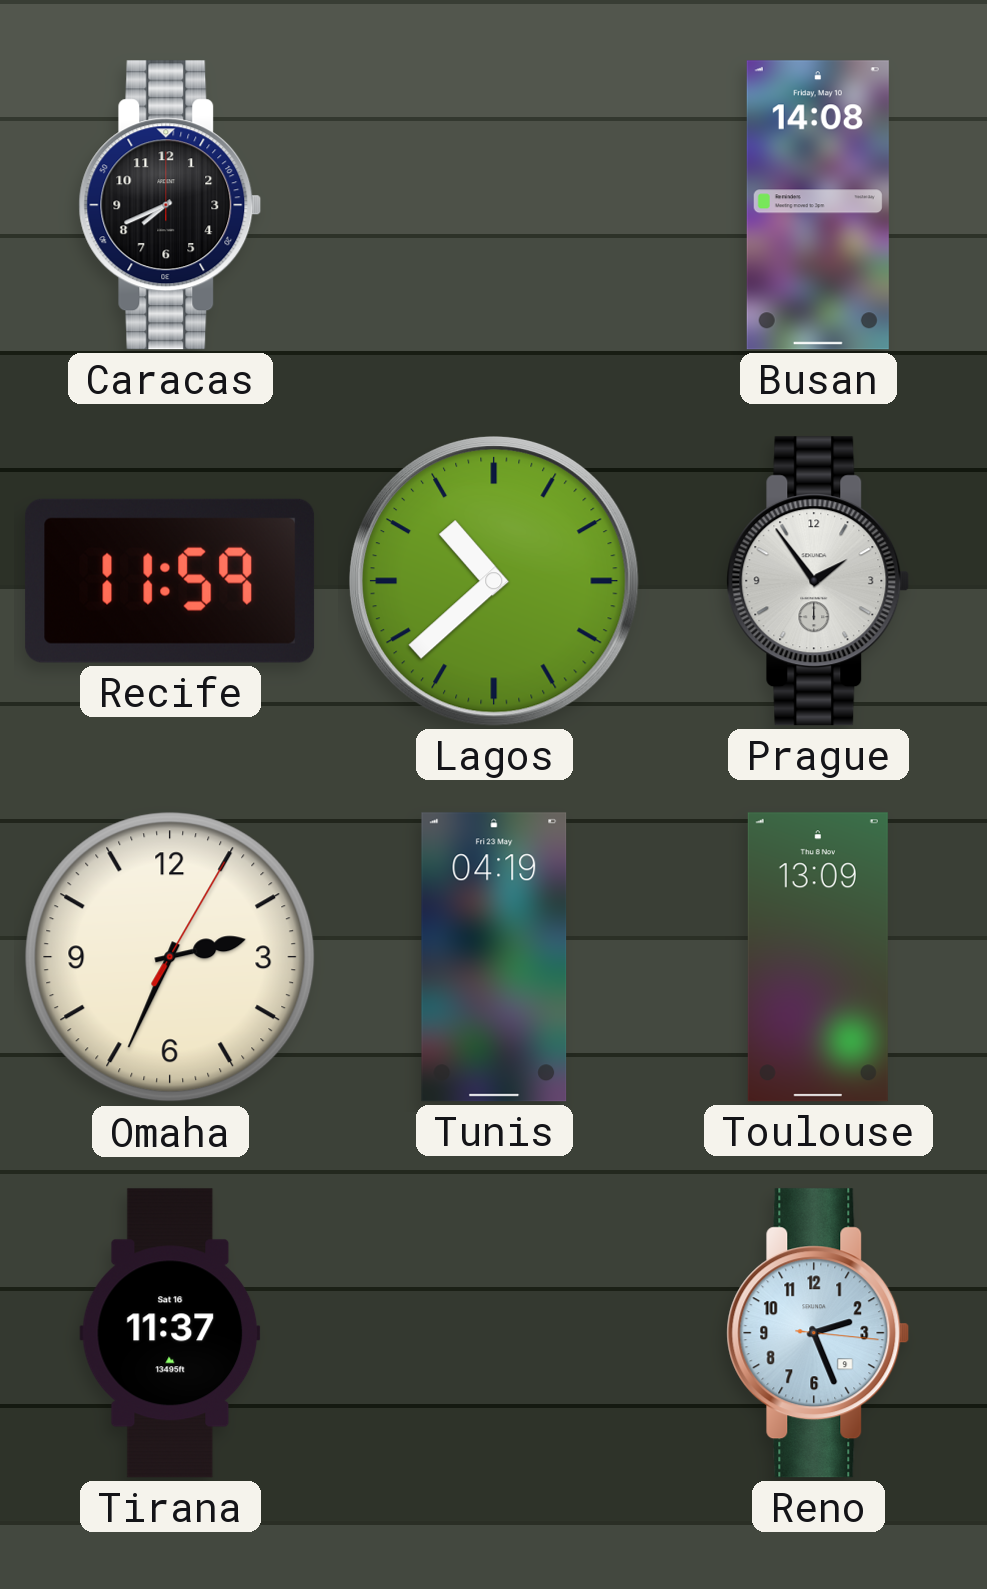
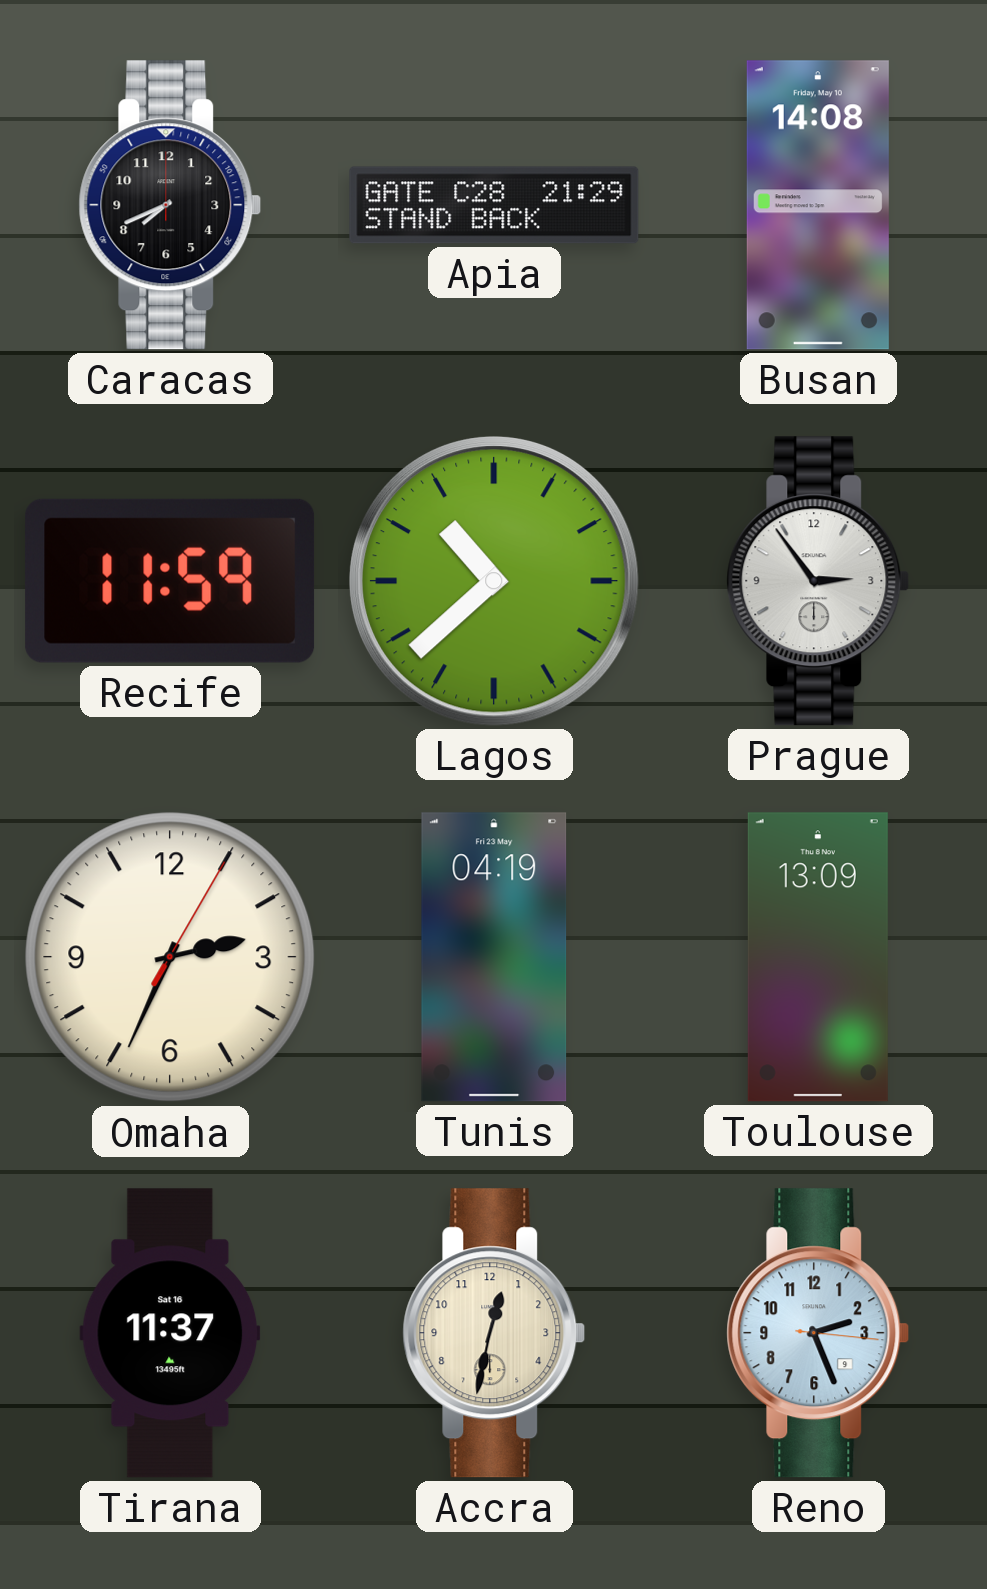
Apia: none -> 21:29 (494, 205)
Prague: 1:54 -> 2:54 (818, 581)
Accra: none -> 12:32 (494, 1333)
